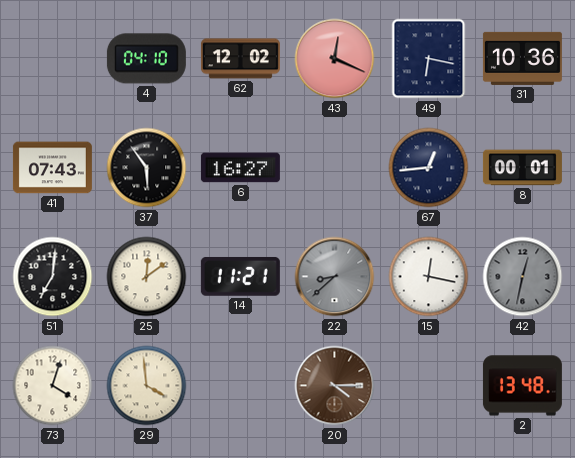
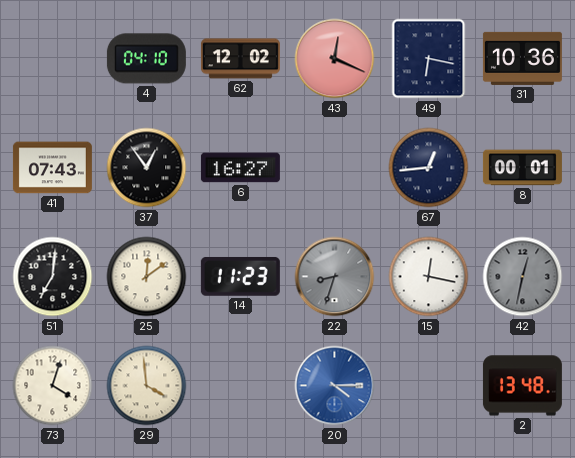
37: 5:54 -> 12:54 (147, 168)
14: 11:21 -> 11:23 (240, 276)
22: 8:38 -> 8:33 (335, 277)
20 dial: brown -> blue (335, 386)
